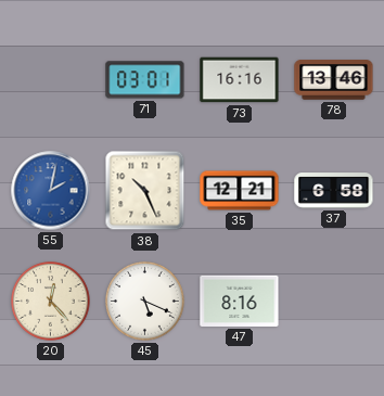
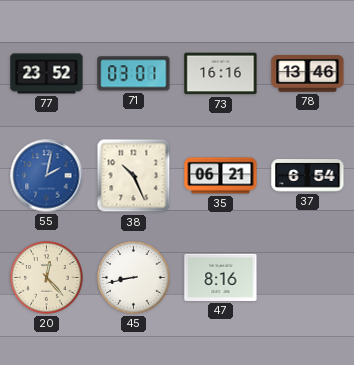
77: none -> 23:52 (47, 74)
35: 12:21 -> 06:21 (221, 176)
37: 6:58 -> 6:54 (308, 176)
45: 5:19 -> 8:43 (134, 278)
